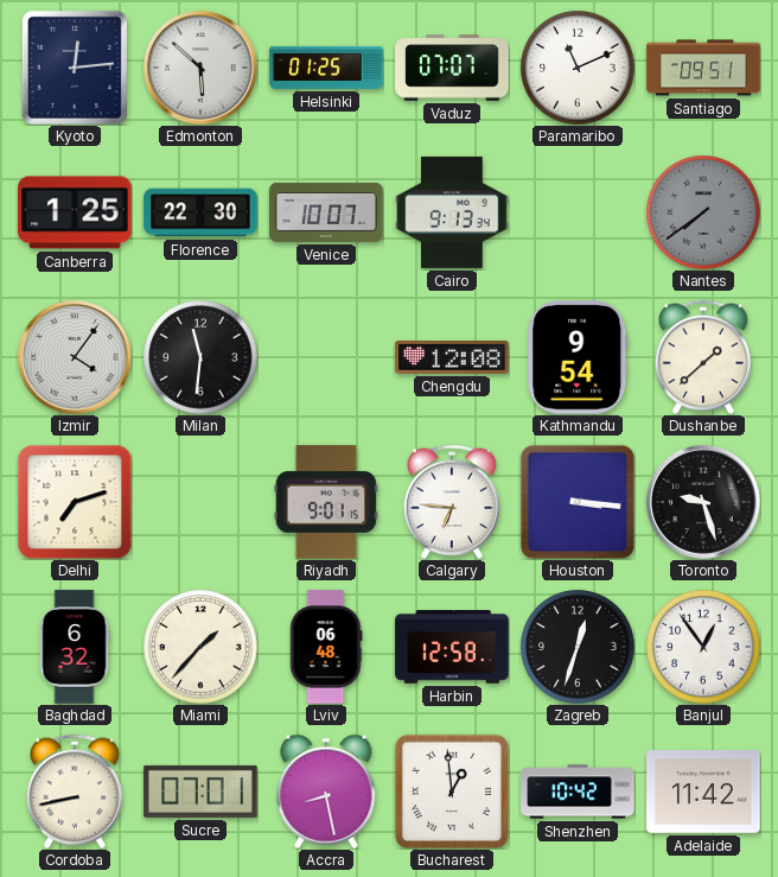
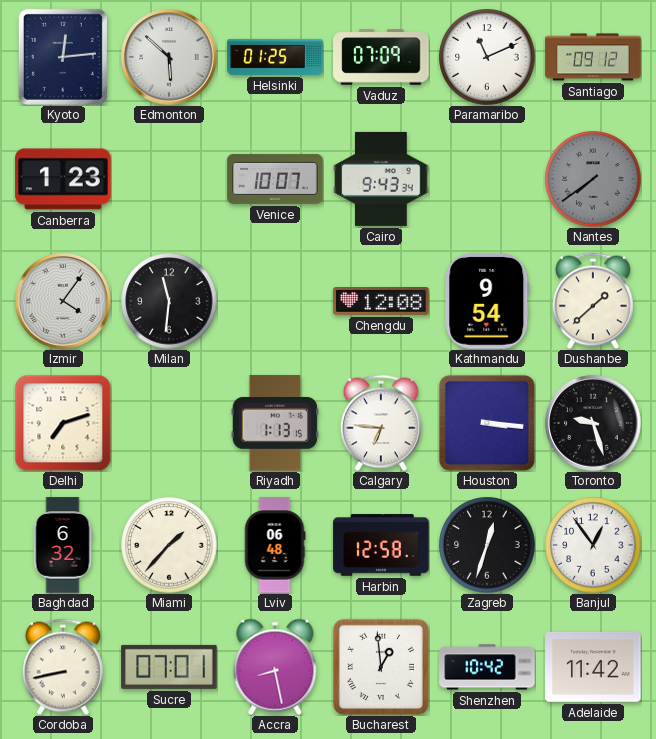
Vaduz: 07:07 -> 07:09 (381, 57)
Santiago: 09:51 -> 09:12 (593, 57)
Canberra: 1:25 -> 1:23 (63, 179)
Florence: 22:30 -> none (200, 212)
Cairo: 9:13 -> 9:43 (381, 179)
Riyadh: 9:01 -> 1:13 (274, 423)
